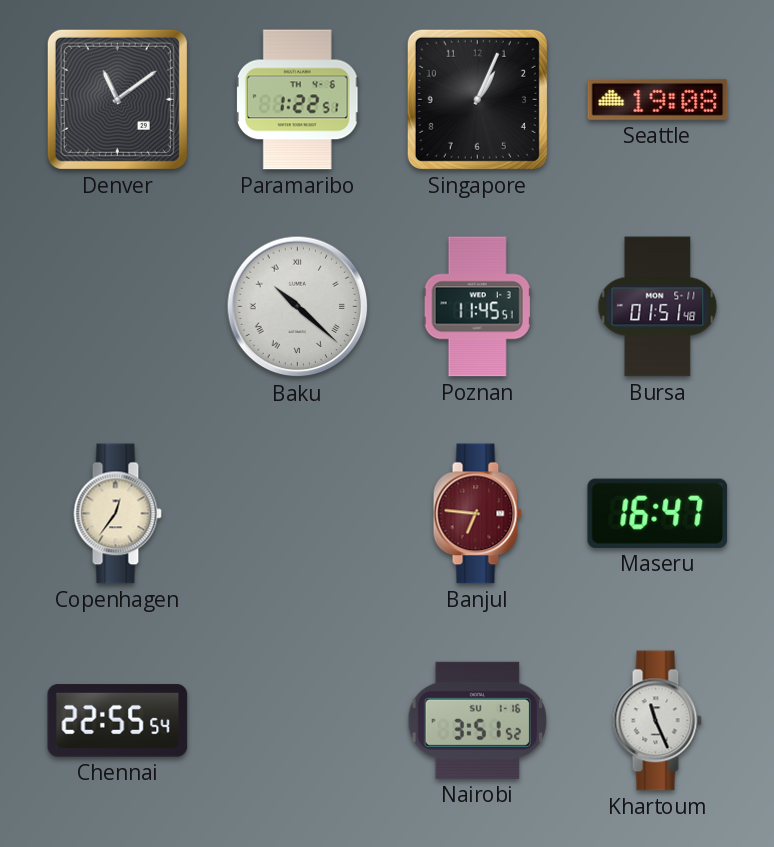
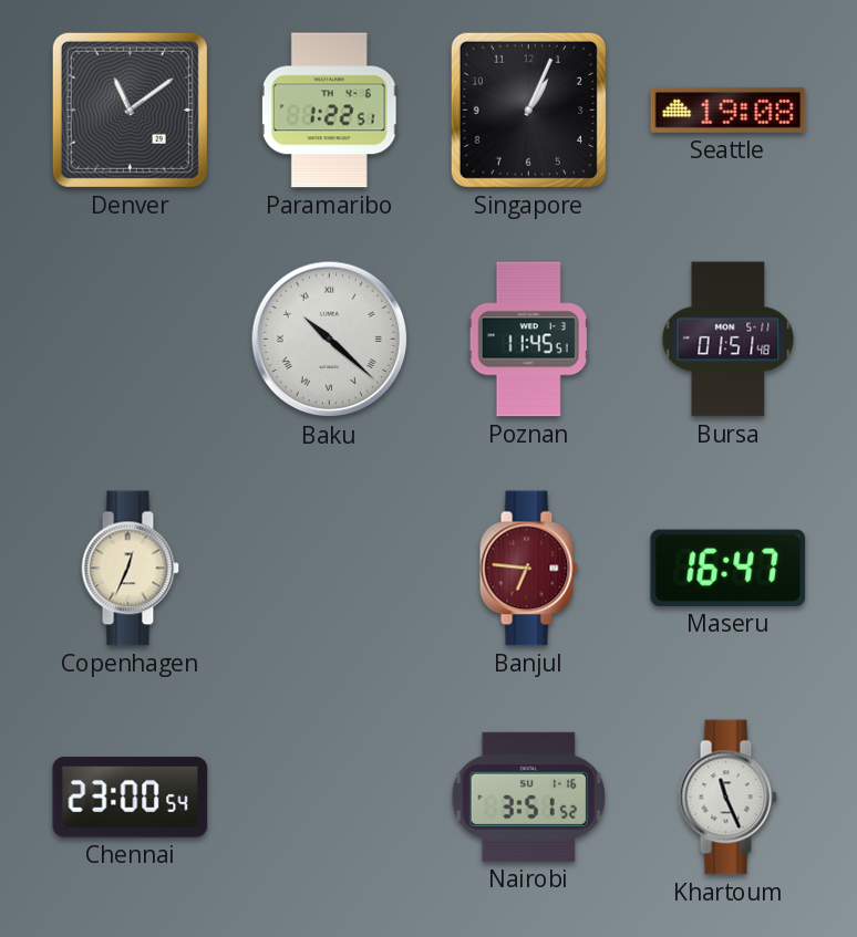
Copenhagen: 12:36 -> 12:34 (130, 569)
Chennai: 22:55 -> 23:00 (131, 798)
